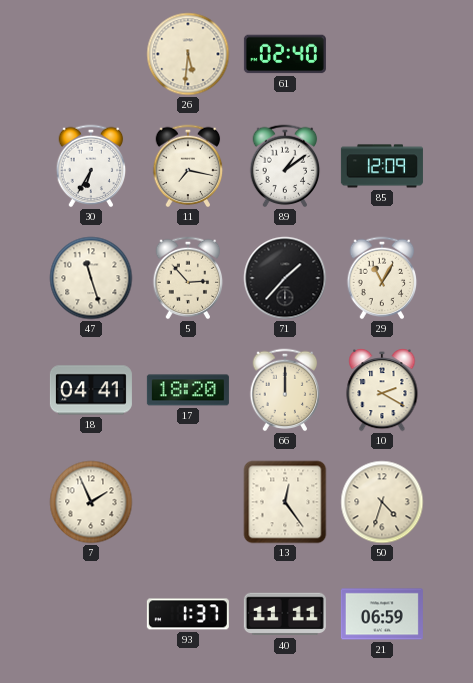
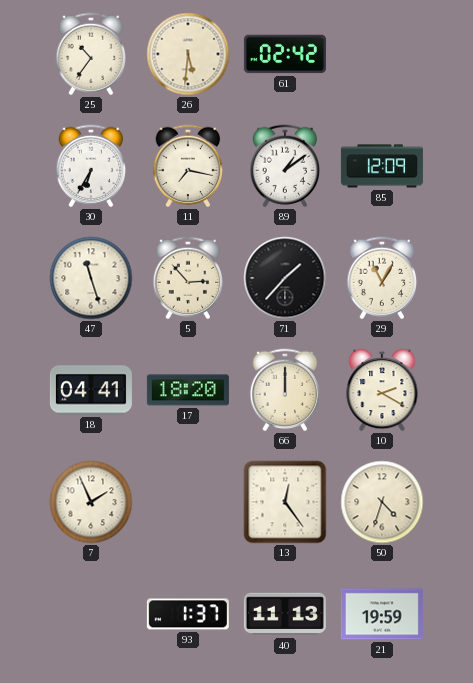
25: none -> 10:36 (91, 54)
61: 02:40 -> 02:42 (285, 54)
40: 11:11 -> 11:13 (285, 614)
21: 06:59 -> 19:59 (382, 614)
